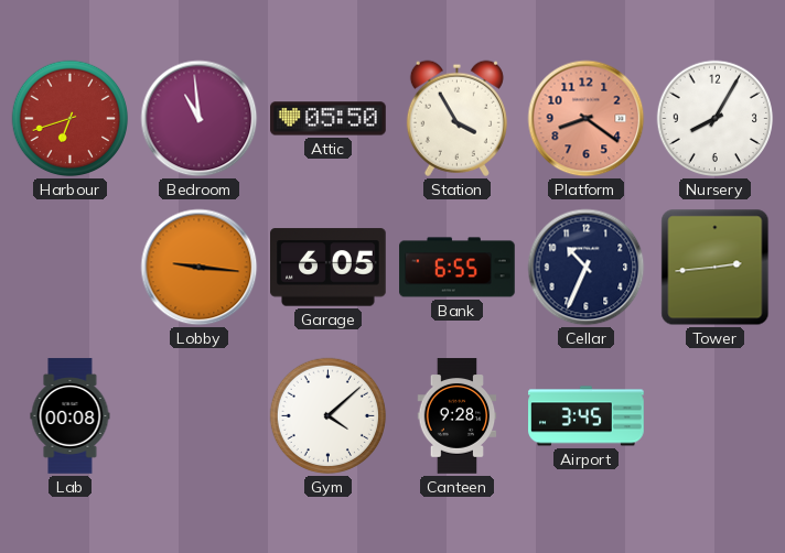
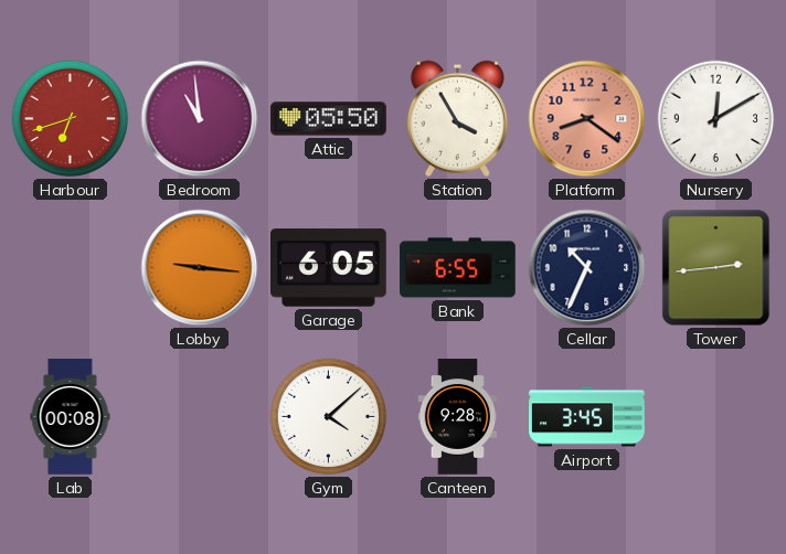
Nursery: 8:05 -> 12:10 (716, 119)
